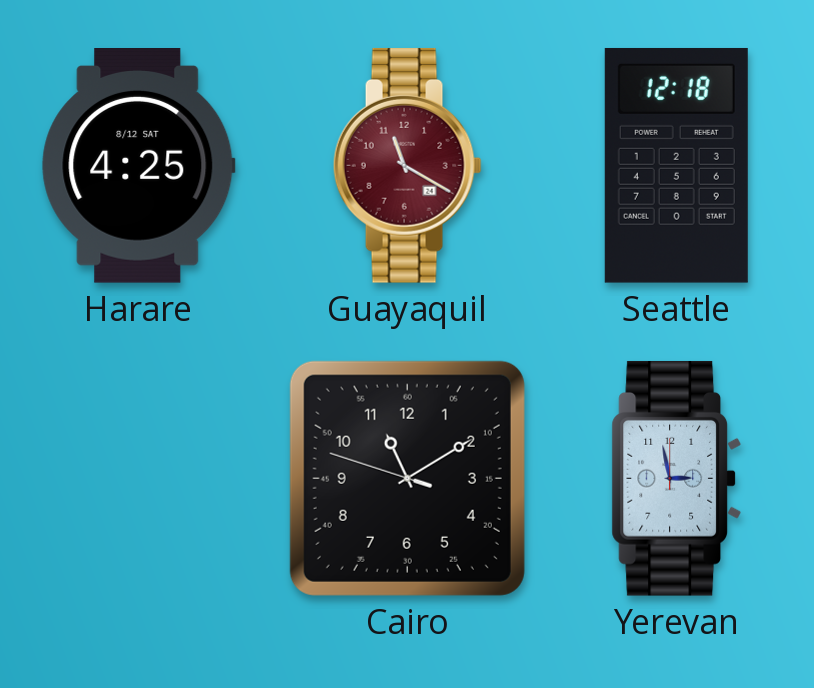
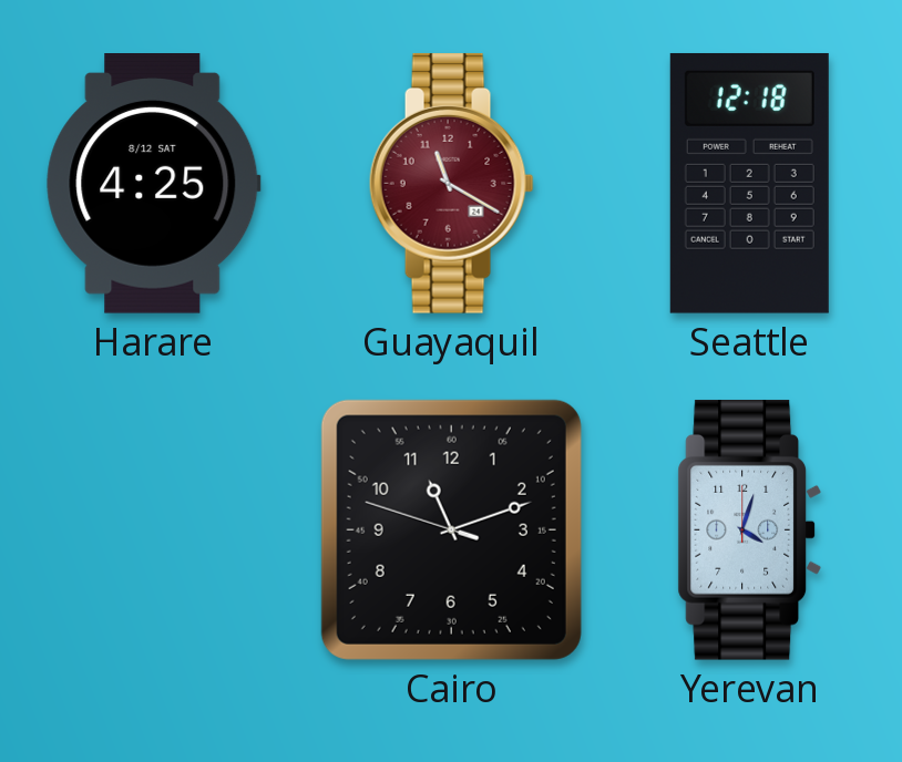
Cairo: 11:09 -> 11:11 (451, 529)
Yerevan: 2:58 -> 4:03 (749, 529)
